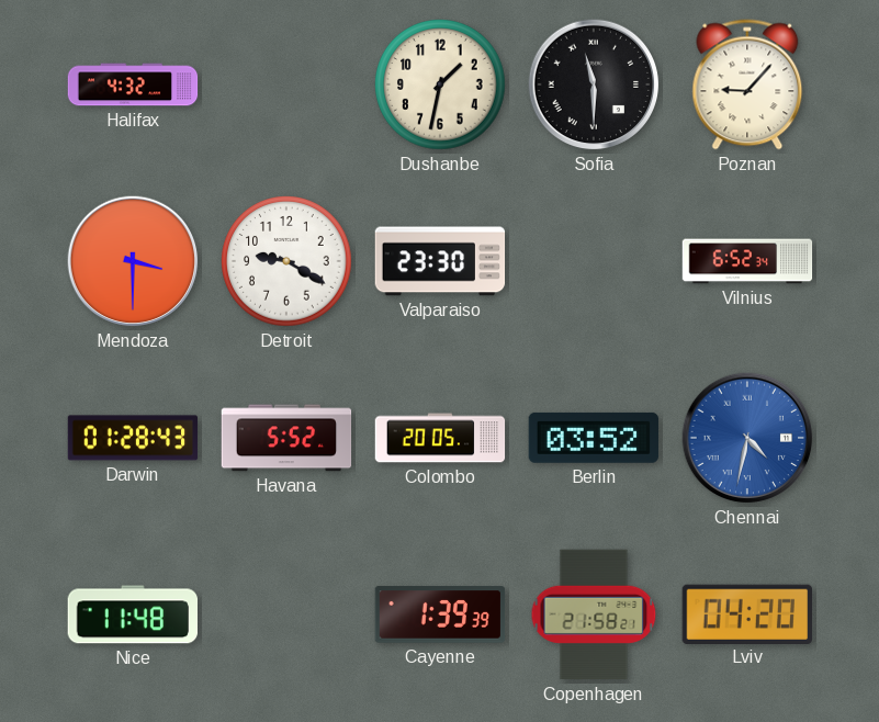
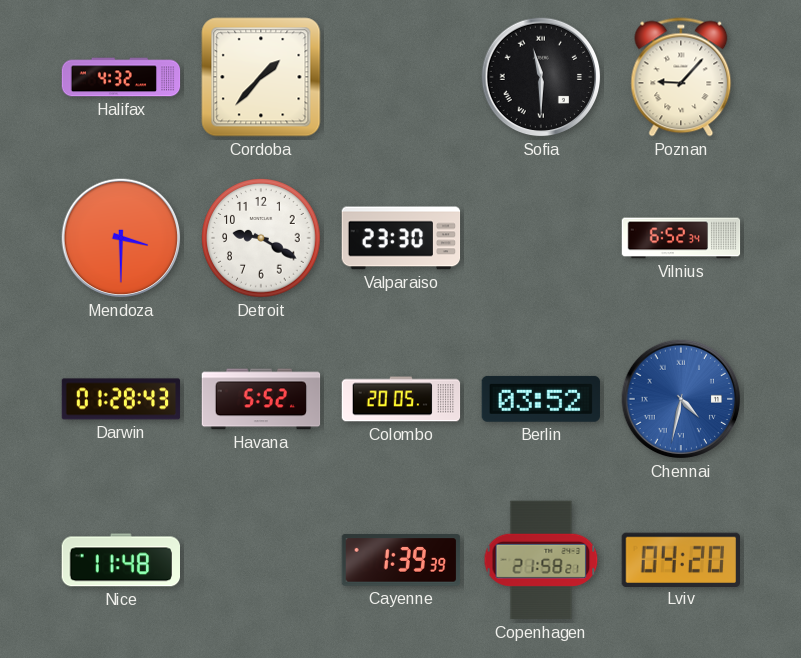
Cordoba: none -> 1:37 (261, 77)
Dushanbe: 1:32 -> none (440, 84)
